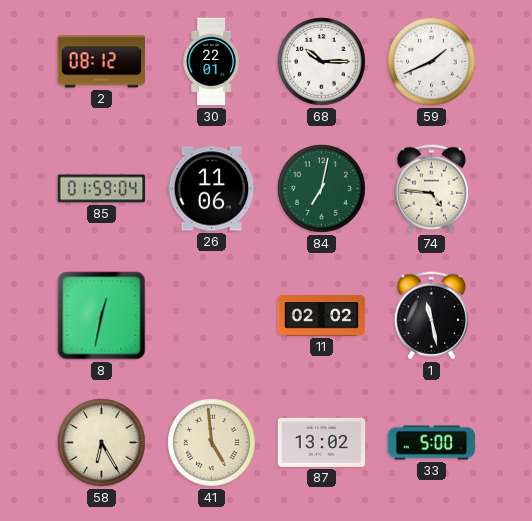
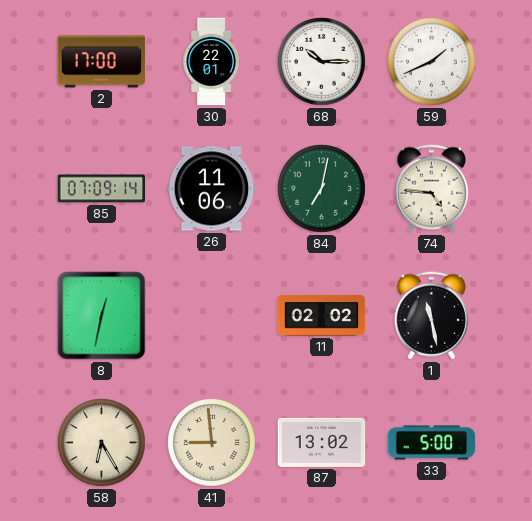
2: 08:12 -> 17:00 (102, 62)
85: 01:59 -> 07:09 (102, 189)
41: 4:59 -> 8:59 (212, 443)
